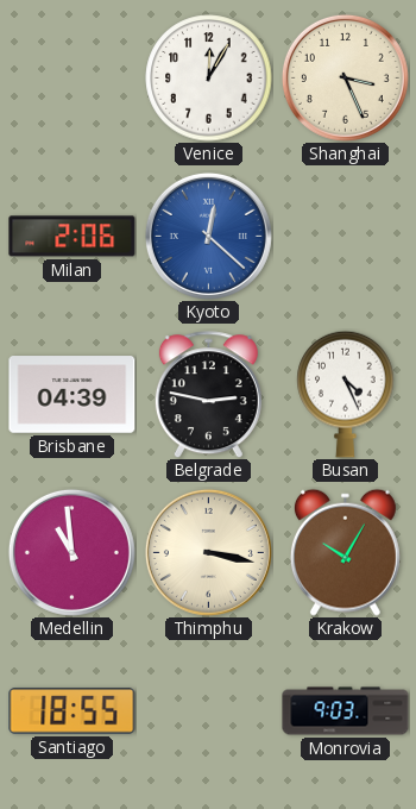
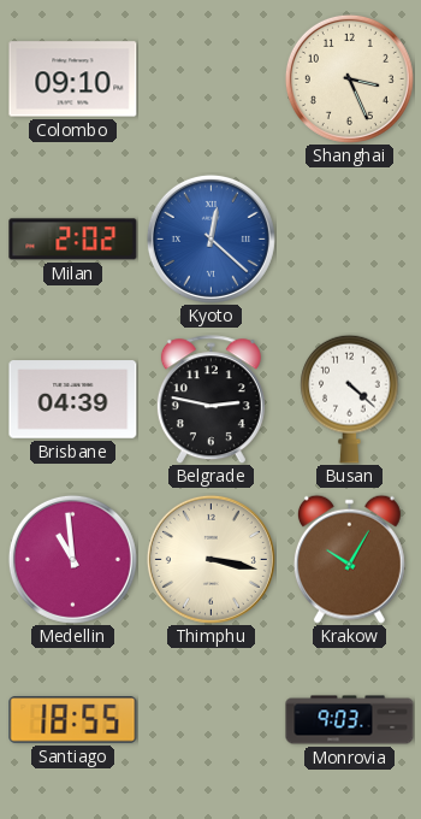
Colombo: none -> 09:10 (73, 79)
Venice: 12:05 -> none (209, 79)
Milan: 2:06 -> 2:02 (73, 240)
Busan: 4:26 -> 4:22 (350, 399)
